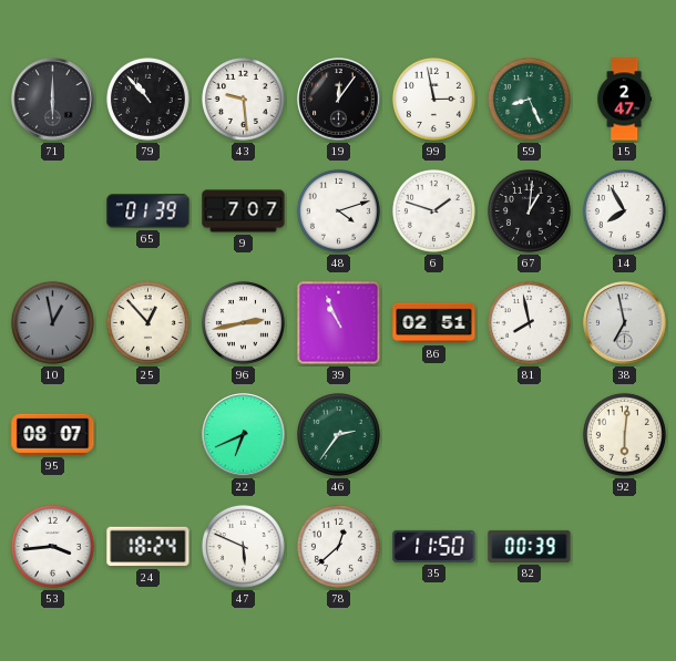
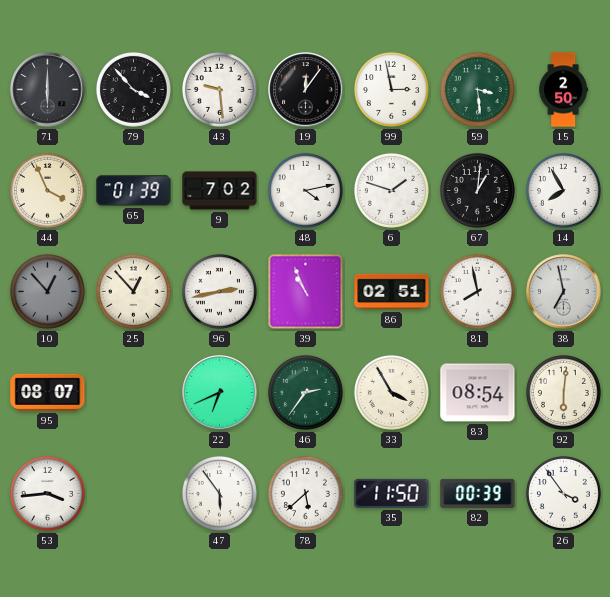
79: 10:53 -> 3:53 (133, 89)
59: 8:26 -> 3:29 (477, 89)
15: 2:47 -> 2:50 (564, 90)
44: none -> 3:56 (47, 190)
9: 7:07 -> 7:02 (220, 191)
48: 4:12 -> 4:13 (305, 190)
10: 12:58 -> 12:53 (47, 291)
33: none -> 3:55 (391, 392)
83: none -> 08:54 (478, 393)
24: 18:24 -> none (148, 547)
47: 5:49 -> 5:54 (219, 493)
78: 12:38 -> 5:38 (305, 493)
26: none -> 3:54 (563, 493)
